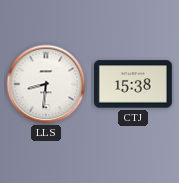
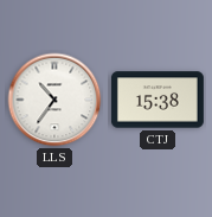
LLS: 8:31 -> 10:36 (54, 100)
